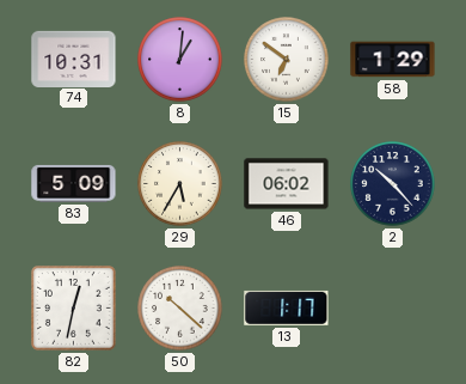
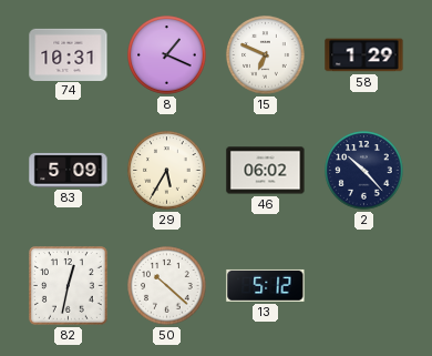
8: 1:01 -> 1:19 (167, 55)
15: 6:51 -> 6:49 (266, 55)
13: 1:17 -> 5:12 (266, 285)
